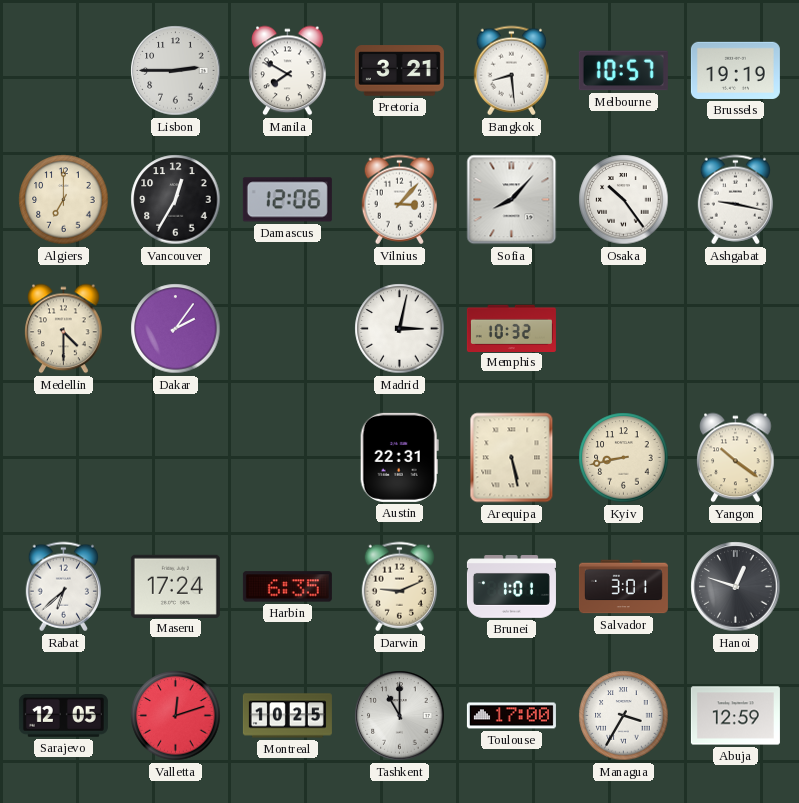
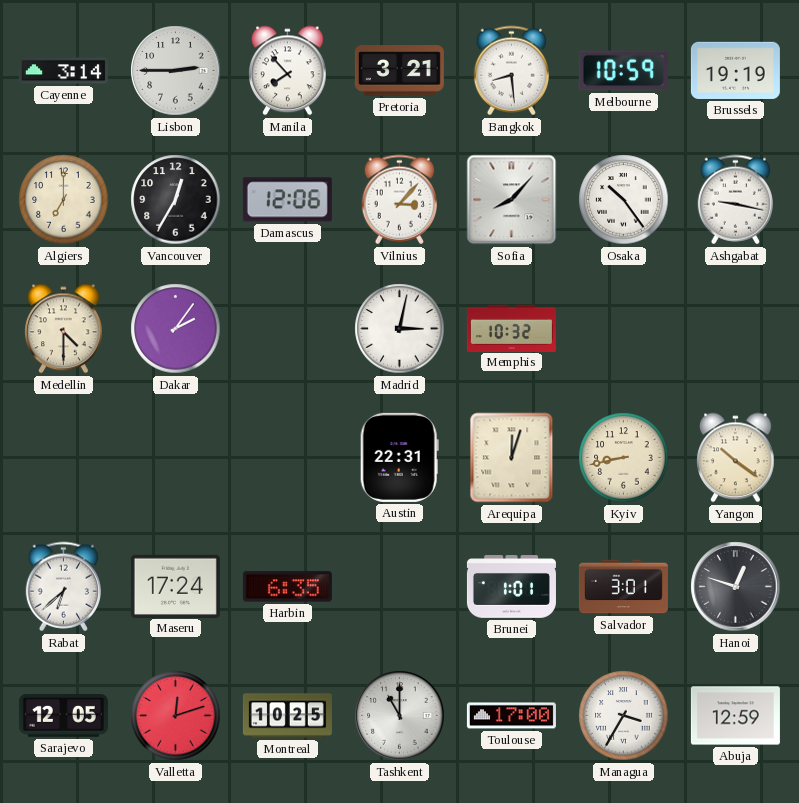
Cayenne: none -> 3:14 (63, 71)
Manila: 7:50 -> 7:53 (288, 71)
Melbourne: 10:57 -> 10:59 (623, 71)
Arequipa: 5:28 -> 12:03 (512, 458)
Darwin: 9:11 -> none (399, 587)
